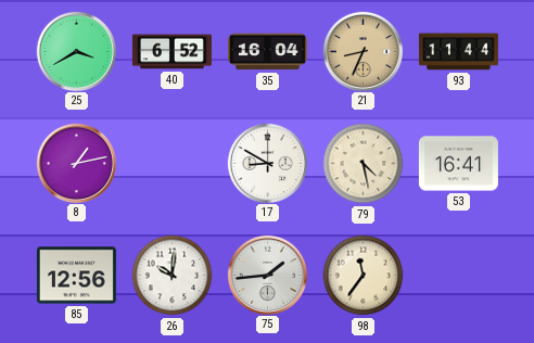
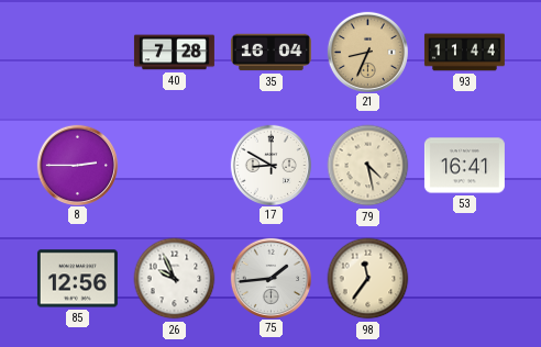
25: 3:40 -> none (76, 51)
40: 6:52 -> 7:28 (174, 53)
8: 1:13 -> 2:45 (77, 165)
26: 10:01 -> 9:56 (175, 279)
